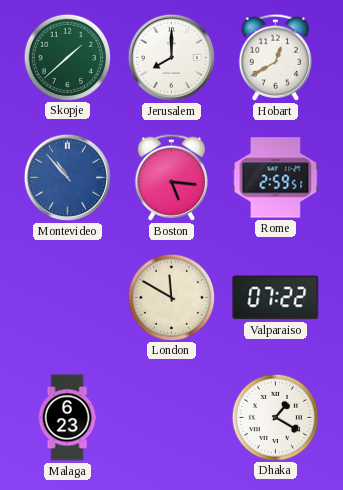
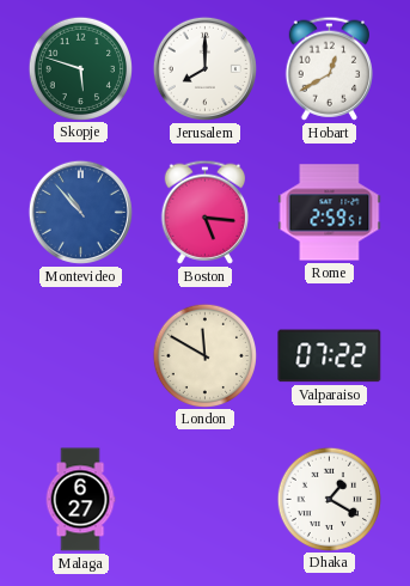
Skopje: 1:38 -> 5:48 (80, 68)
Malaga: 6:23 -> 6:27 (80, 500)
